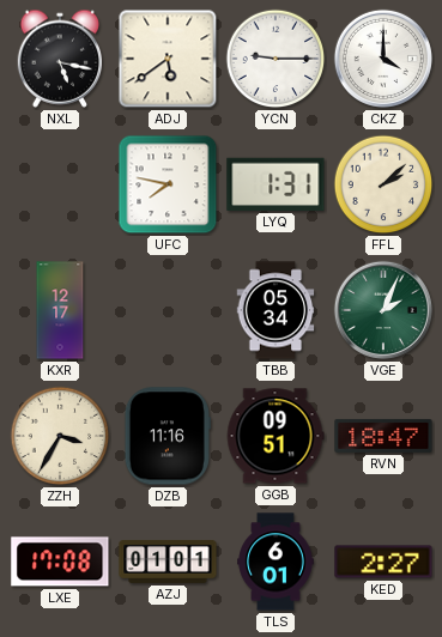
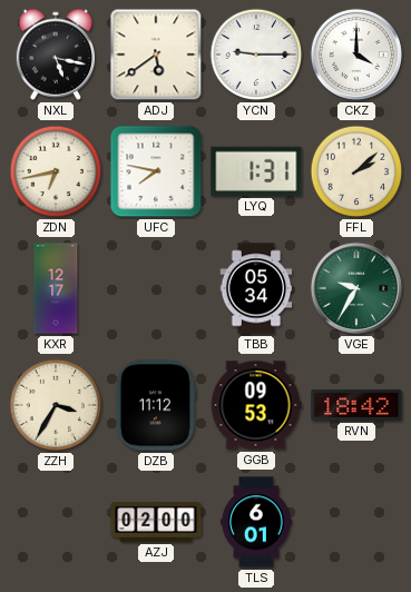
ZDN: none -> 6:43 (56, 171)
VGE: 2:04 -> 9:35 (356, 288)
DZB: 11:16 -> 11:12 (156, 405)
GGB: 09:51 -> 09:53 (256, 405)
RVN: 18:47 -> 18:42 (356, 405)
LXE: 17:08 -> none (60, 562)
AZJ: 01:01 -> 02:00 (156, 523)
KED: 2:27 -> none (383, 562)
